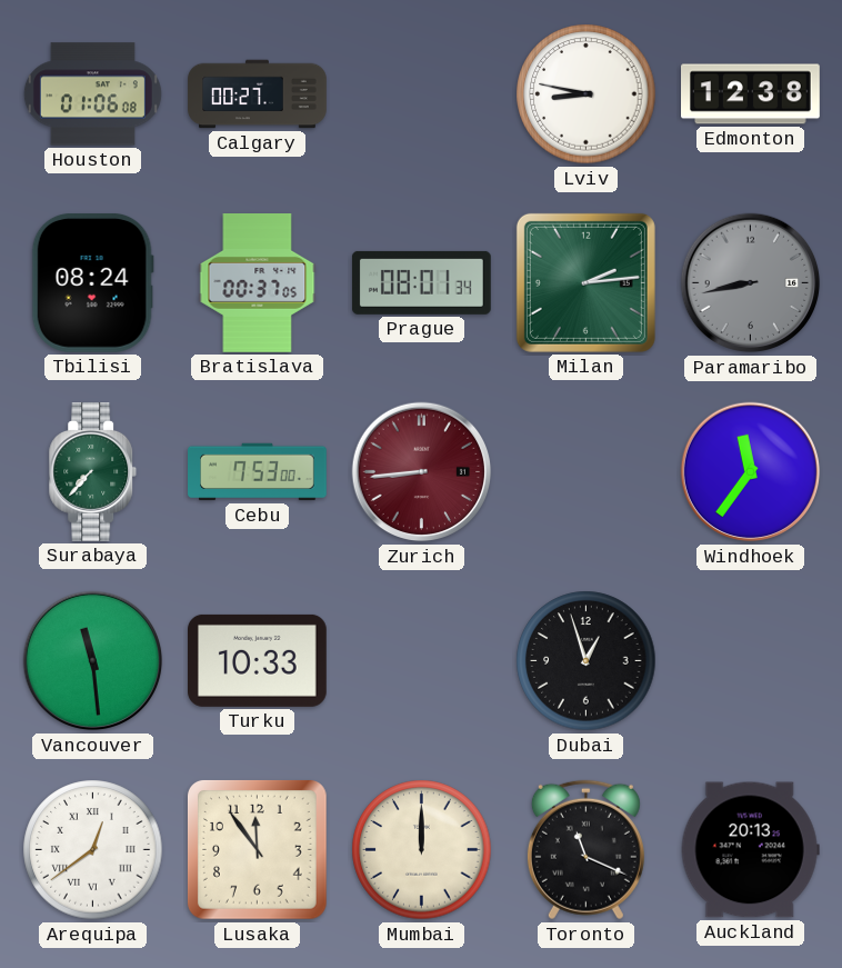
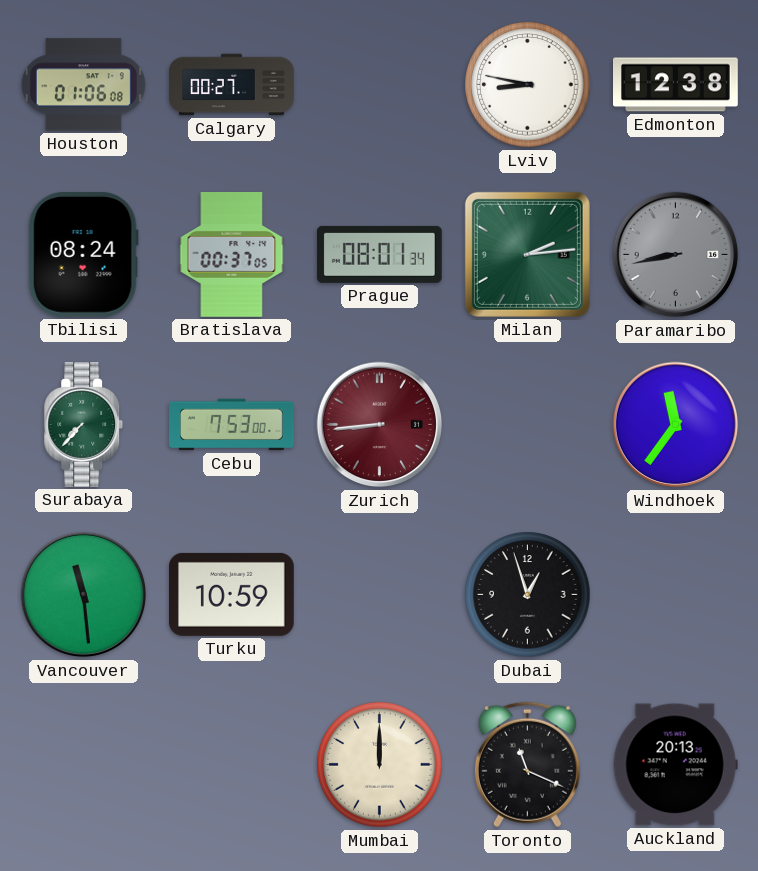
Turku: 10:33 -> 10:59 (232, 594)
Arequipa: 12:39 -> none (93, 850)
Lusaka: 11:54 -> none (258, 850)
